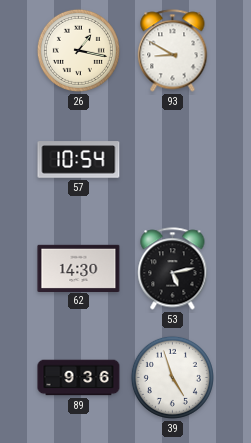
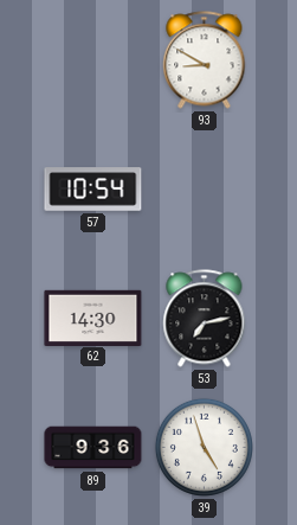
26: 1:17 -> none (78, 50)
53: 5:13 -> 7:13 (205, 319)
